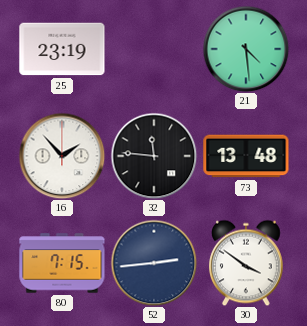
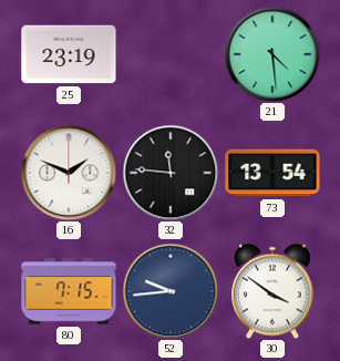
16: 1:53 -> 1:49 (69, 173)
73: 13:48 -> 13:54 (272, 173)
52: 2:44 -> 9:44 (171, 291)
